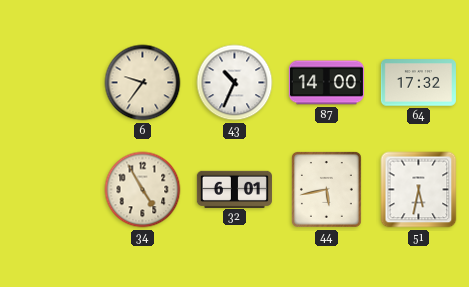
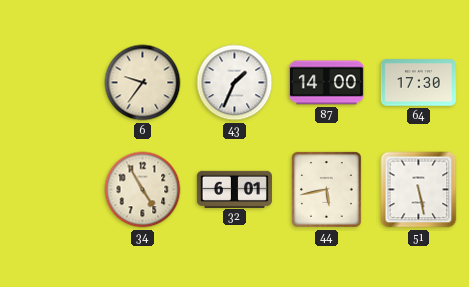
43: 10:34 -> 1:34 (235, 83)
64: 17:32 -> 17:30 (418, 83)
51: 5:32 -> 5:28 (419, 190)
